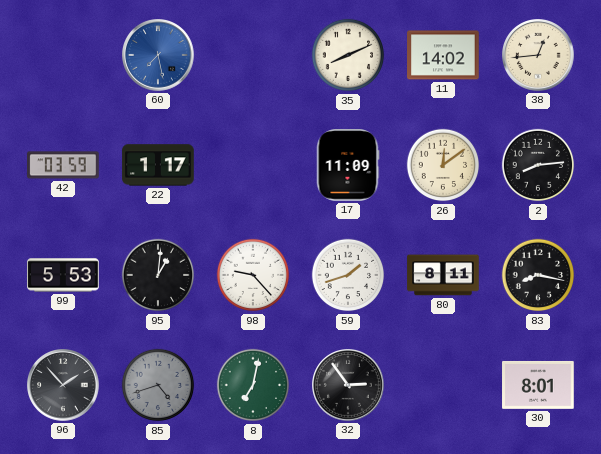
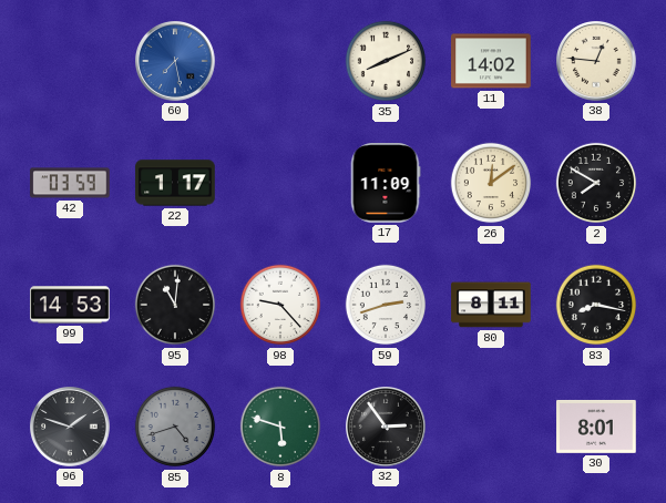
38: 12:44 -> 12:46 (597, 62)
2: 8:14 -> 7:50 (596, 183)
99: 5:53 -> 14:53 (70, 305)
95: 1:01 -> 11:01 (175, 305)
59: 1:42 -> 2:42 (386, 305)
96: 1:53 -> 1:48 (71, 428)
8: 7:02 -> 5:48 (280, 427)
